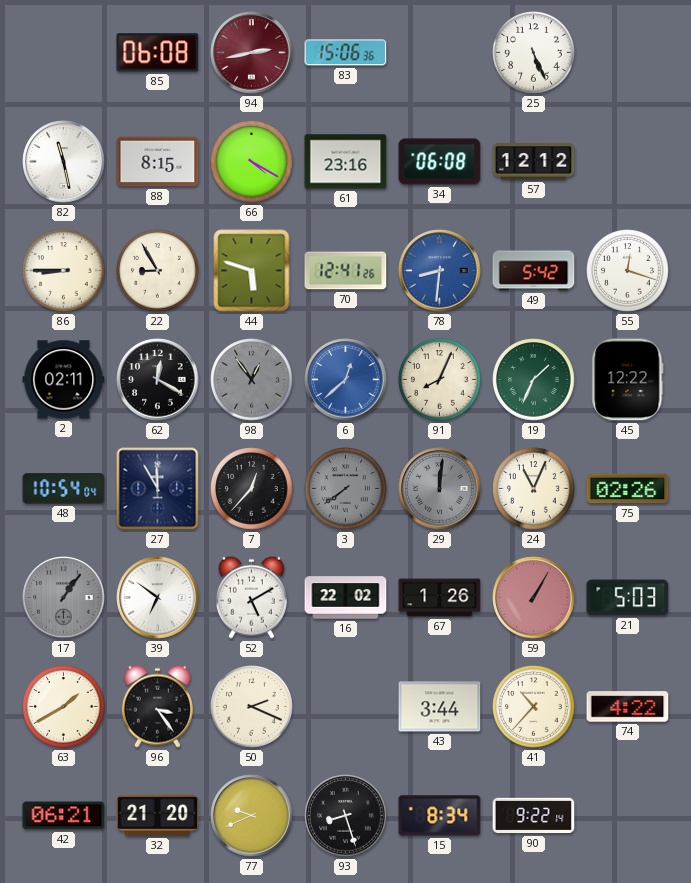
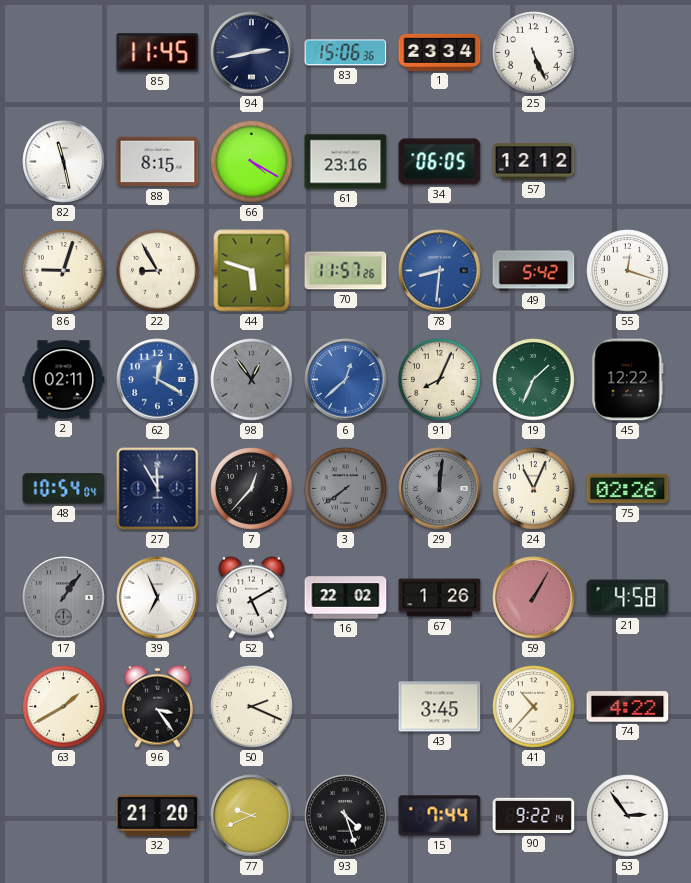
85: 06:08 -> 11:45 (158, 53)
94 dial: burgundy -> navy (252, 53)
1: none -> 23:34 (440, 52)
34: 06:08 -> 06:05 (440, 162)
86: 8:45 -> 9:03 (64, 271)
70: 12:41 -> 11:57 (346, 271)
62 dial: black -> blue (158, 380)
39: 6:51 -> 6:56 (158, 598)
21: 5:03 -> 4:58 (628, 598)
43: 3:44 -> 3:45 (440, 707)
42: 06:21 -> none (64, 816)
93: 8:27 -> 4:27 (346, 816)
15: 8:34 -> 7:44 (440, 816)
53: none -> 2:54 (628, 816)
